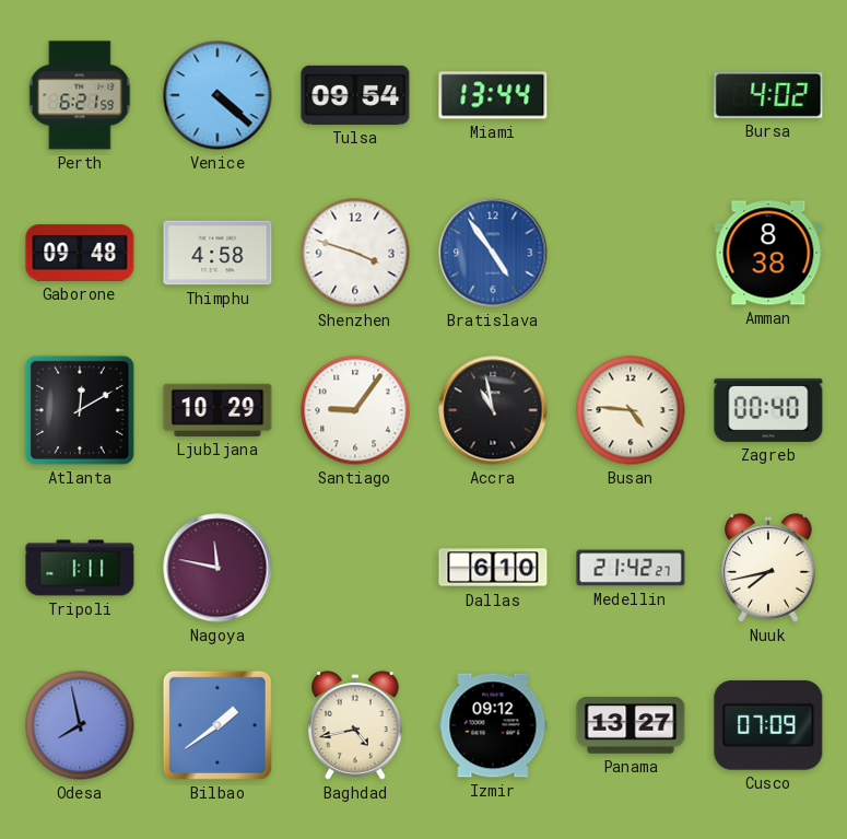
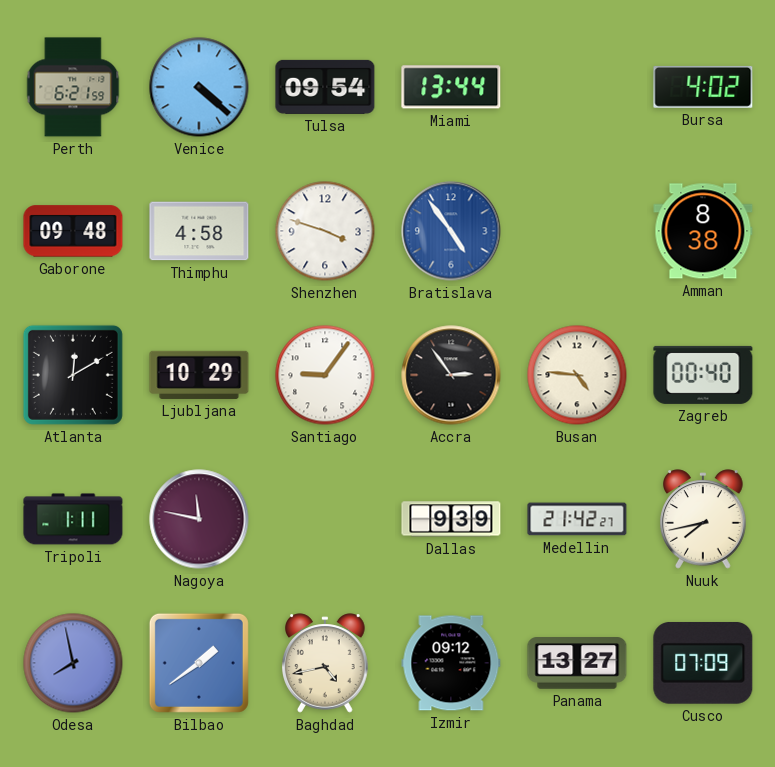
Accra: 10:58 -> 2:54 (451, 375)
Dallas: 6:10 -> 9:39 (451, 519)
